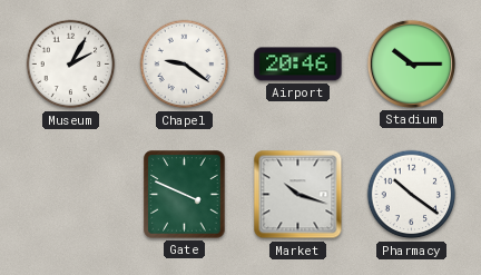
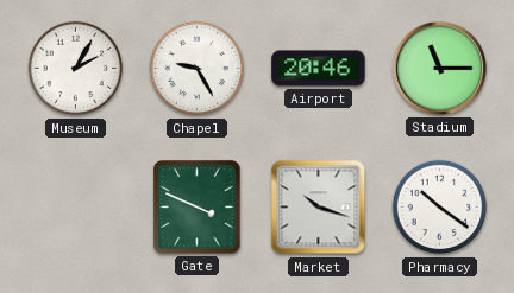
Chapel: 9:21 -> 9:25 (198, 69)
Stadium: 10:15 -> 11:15 (439, 68)
